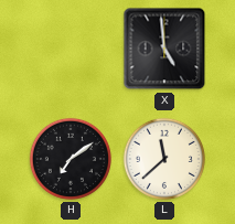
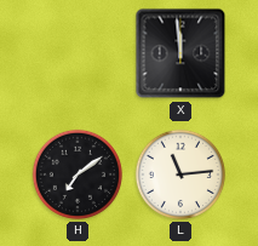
X: 4:59 -> 11:59 (180, 53)
L: 11:38 -> 11:14 (180, 175)
